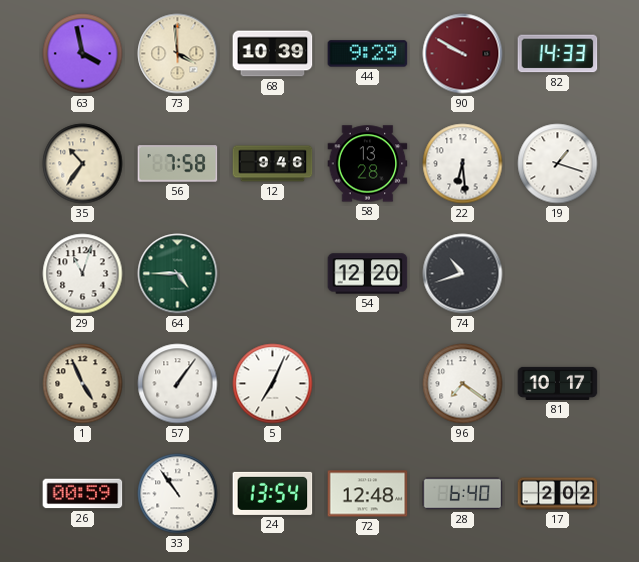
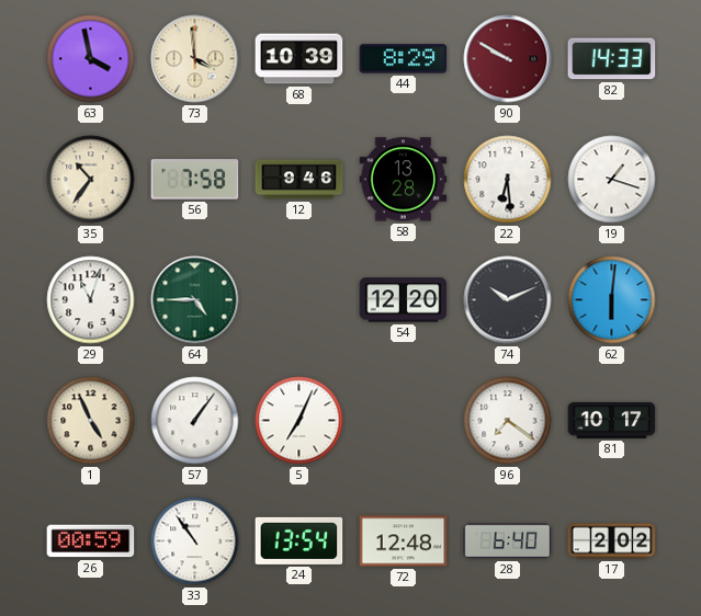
44: 9:29 -> 8:29 (404, 59)
74: 10:42 -> 10:11 (508, 300)
62: none -> 6:01 (612, 300)
